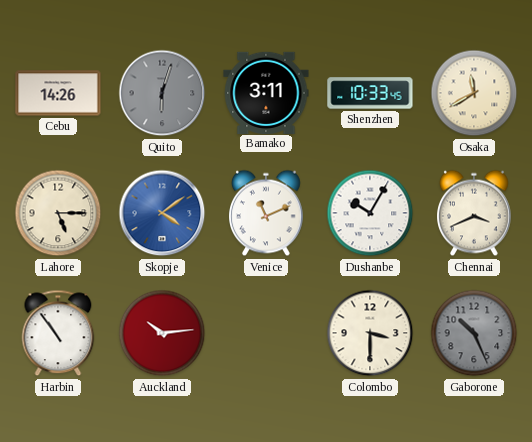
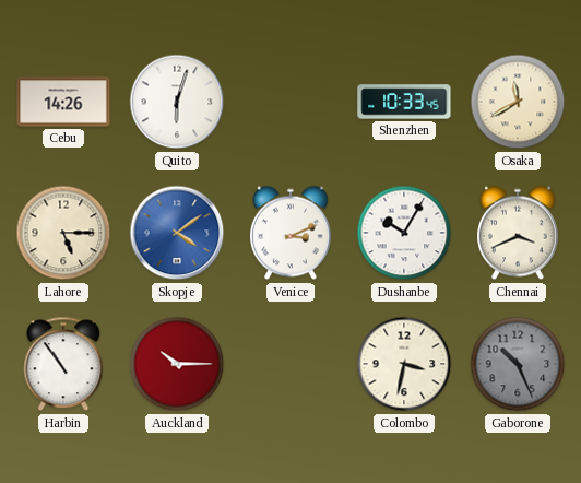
Quito dial: grey -> white (177, 102)
Bamako: 3:11 -> none (266, 92)
Venice: 11:11 -> 3:11 (292, 233)
Auckland: 10:14 -> 10:15 (177, 364)
Colombo: 3:30 -> 3:32 (404, 364)
